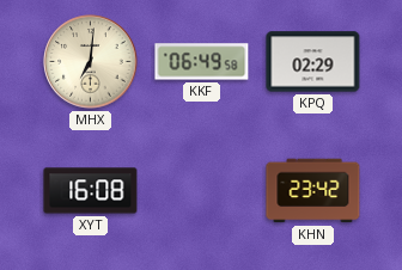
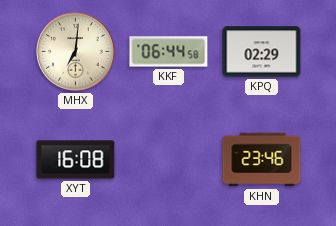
KKF: 06:49 -> 06:44 (169, 52)
KHN: 23:42 -> 23:46 (262, 160)
